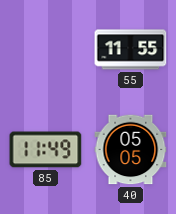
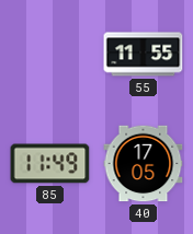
40: 05:05 -> 17:05 (144, 164)
